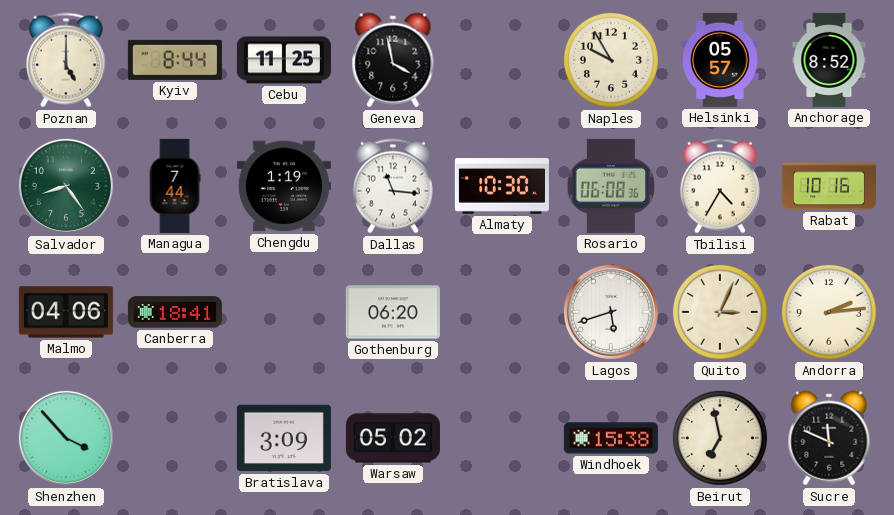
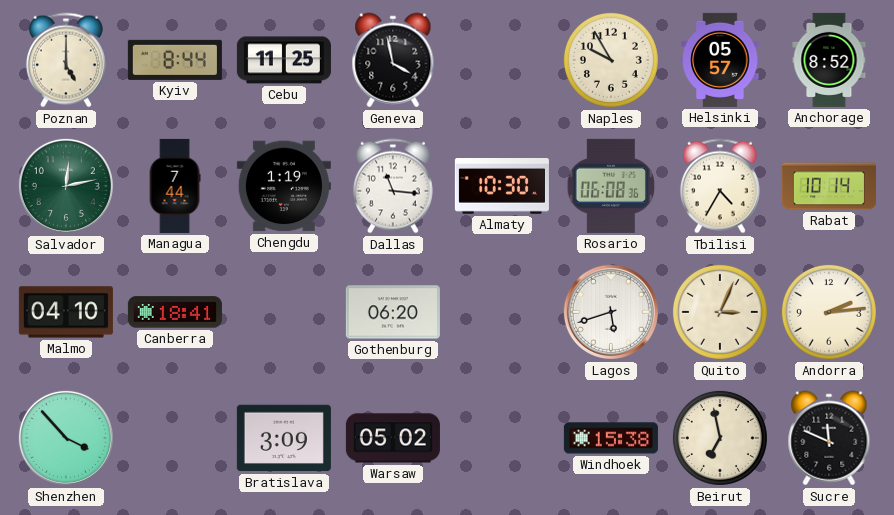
Salvador: 8:24 -> 12:13 (66, 186)
Rabat: 10:16 -> 10:14 (829, 186)
Malmo: 04:06 -> 04:10 (66, 312)
